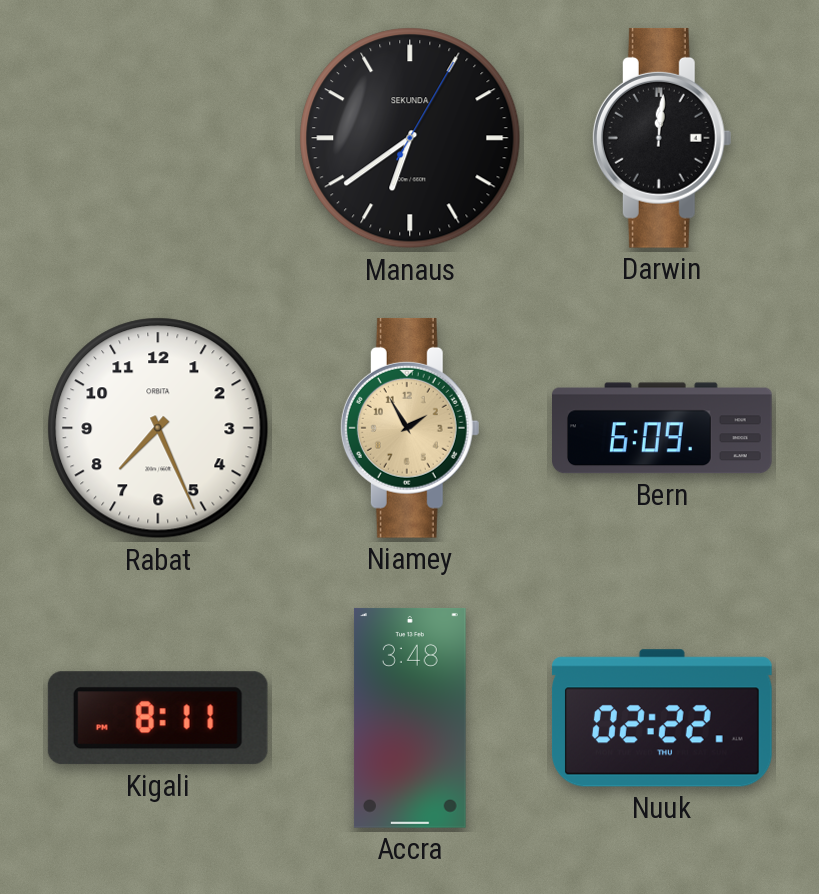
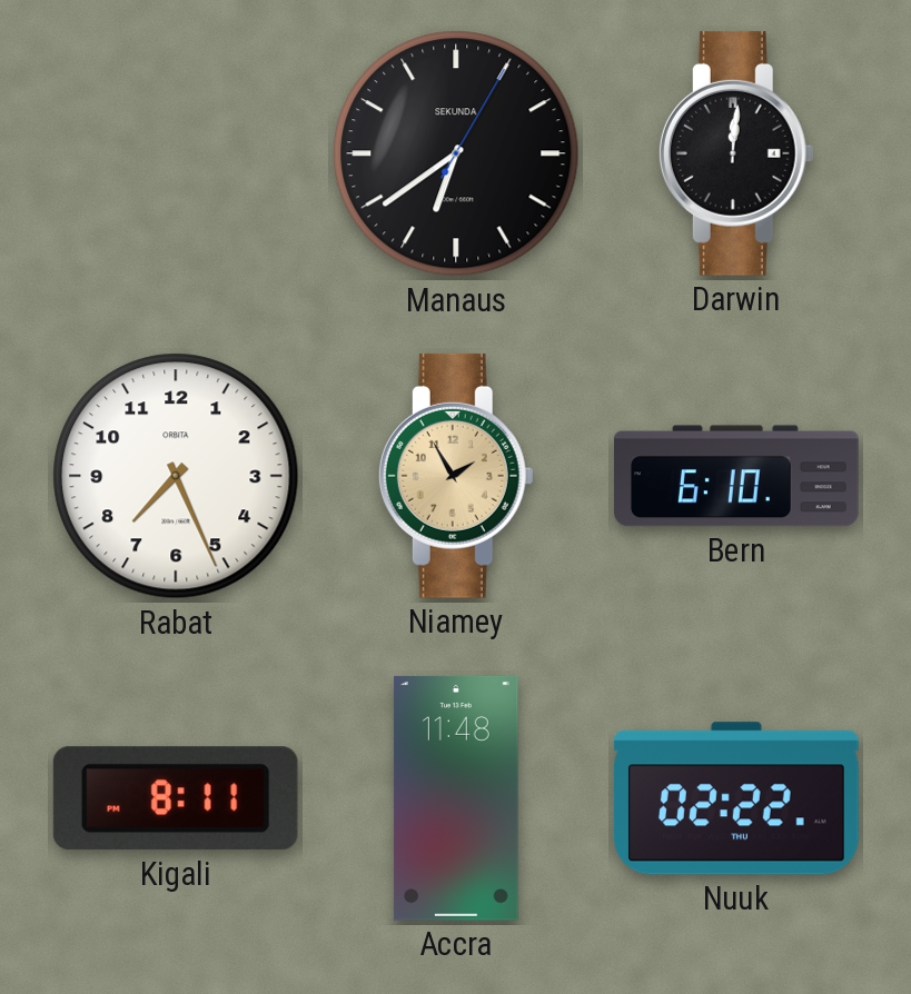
Bern: 6:09 -> 6:10 (737, 476)
Accra: 3:48 -> 11:48 (456, 798)
